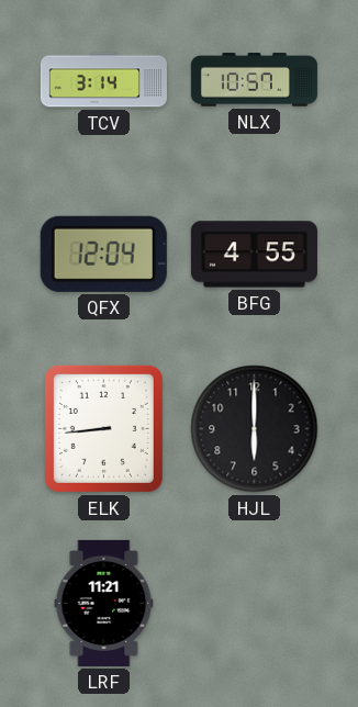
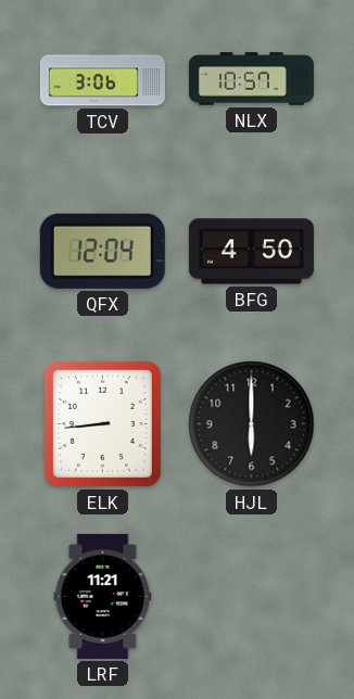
TCV: 3:14 -> 3:06 (102, 79)
BFG: 4:55 -> 4:50 (251, 252)
